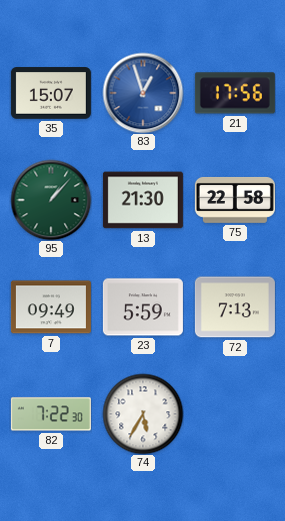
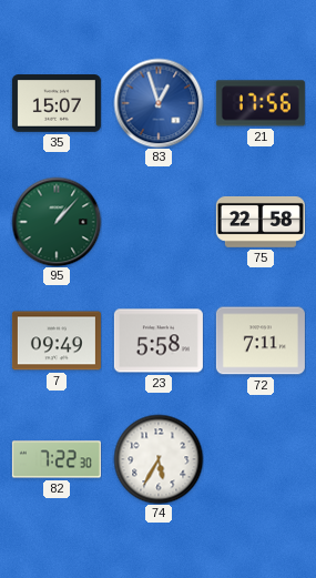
13: 21:30 -> none (143, 200)
23: 5:59 -> 5:58 (159, 341)
72: 7:13 -> 7:11 (261, 341)
